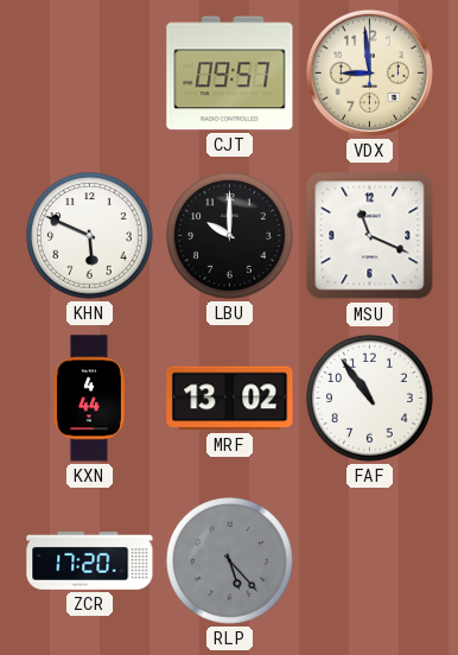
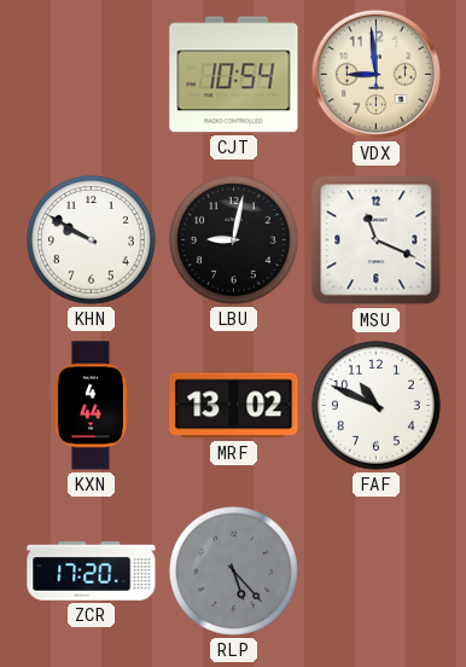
CJT: 09:57 -> 10:54 (234, 75)
KHN: 5:49 -> 9:50 (92, 240)
LBU: 10:00 -> 9:02 (234, 240)
FAF: 10:54 -> 10:49 (377, 406)
